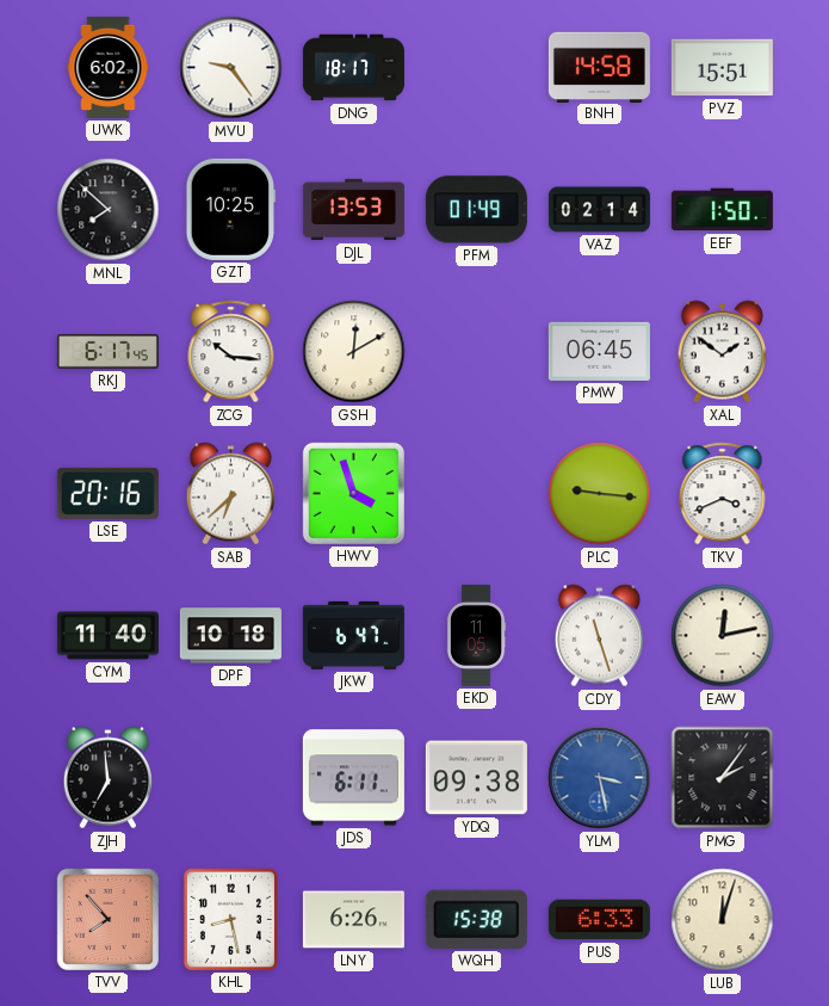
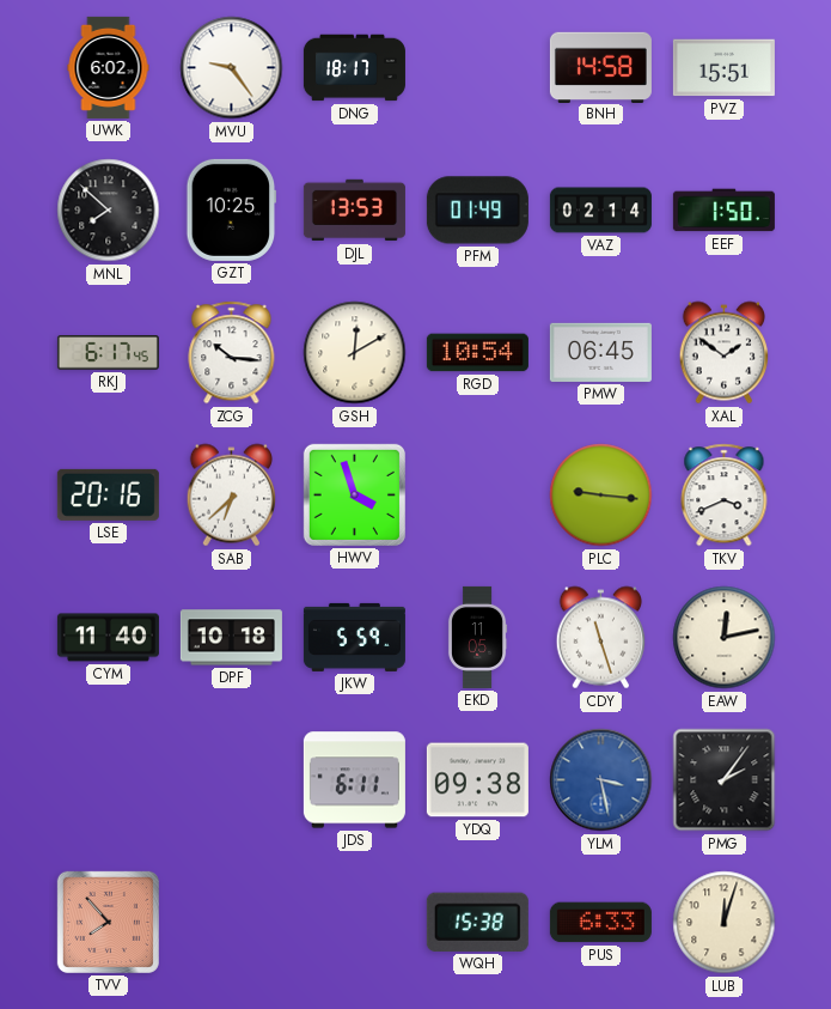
RGD: none -> 10:54 (477, 353)
JKW: 6:47 -> 5:59 (354, 637)
ZJH: 6:59 -> none (107, 778)
KHL: 8:28 -> none (230, 919)
LNY: 6:26 -> none (353, 920)
